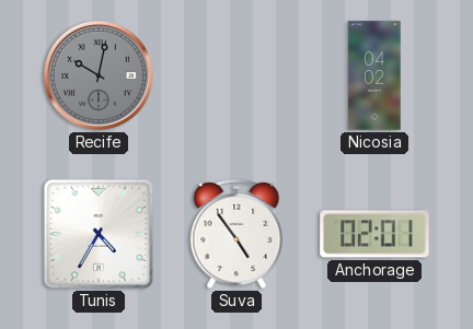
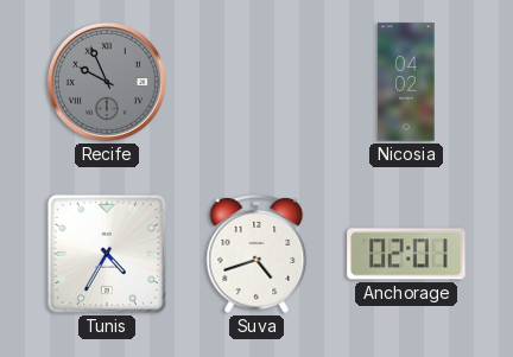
Recife: 10:02 -> 9:56 (107, 82)
Suva: 4:54 -> 4:42 (256, 255)
